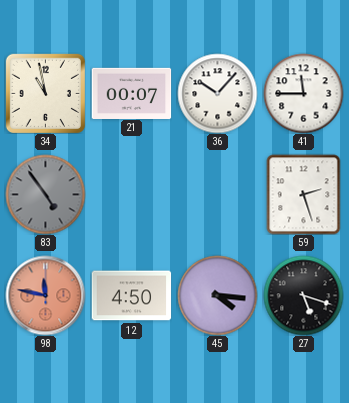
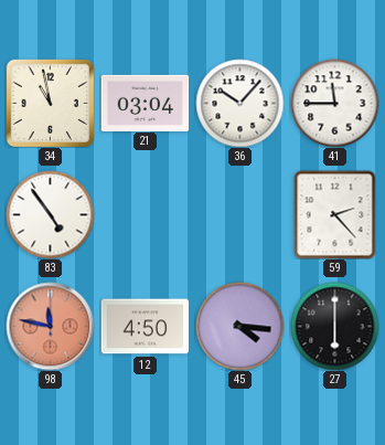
21: 00:07 -> 03:04 (145, 103)
83 dial: grey -> white (50, 214)
59: 2:27 -> 2:23 (335, 214)
27: 5:18 -> 6:00 (334, 326)
